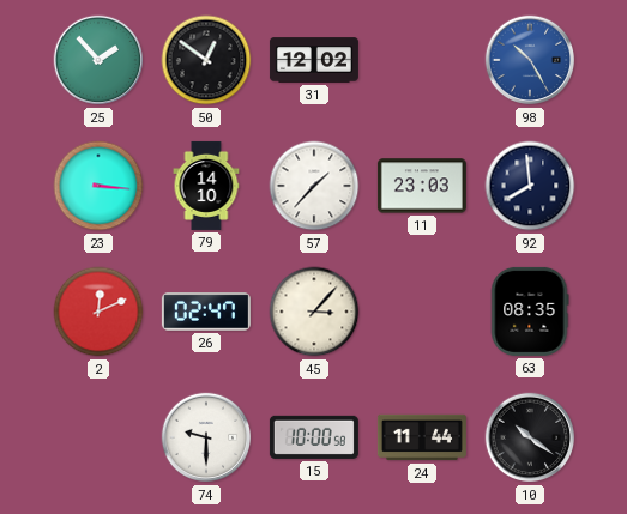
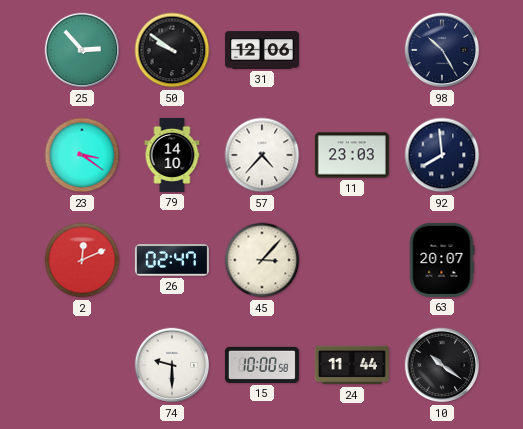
25: 1:53 -> 2:53 (82, 50)
50: 12:51 -> 9:51 (172, 50)
31: 12:02 -> 12:06 (262, 50)
98 dial: blue -> navy (442, 50)
23: 3:16 -> 3:21 (82, 155)
57: 1:37 -> 4:37 (262, 155)
63: 08:35 -> 20:07 (442, 260)
